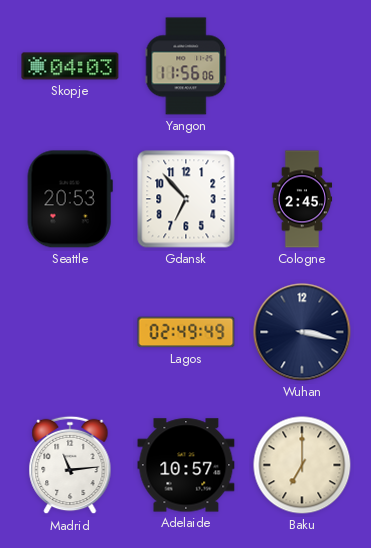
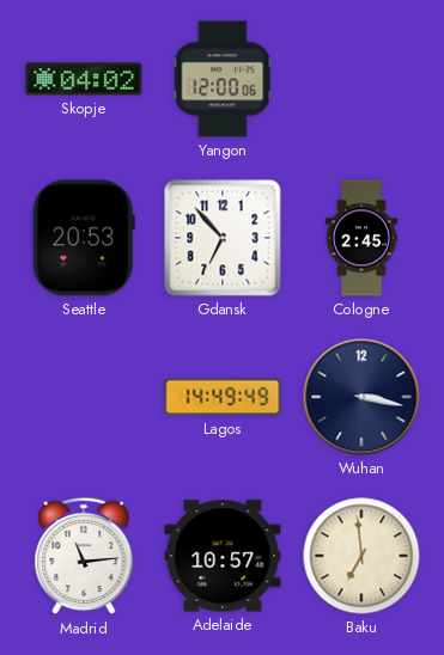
Skopje: 04:03 -> 04:02 (84, 79)
Yangon: 11:56 -> 12:00 (223, 79)
Lagos: 02:49 -> 14:49 (223, 397)
Baku: 7:00 -> 6:59 (361, 556)
